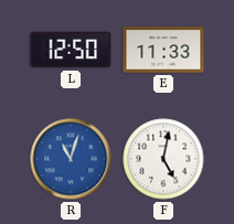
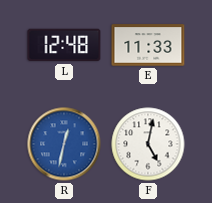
L: 12:50 -> 12:48 (64, 45)
R: 11:03 -> 12:32 (64, 144)
